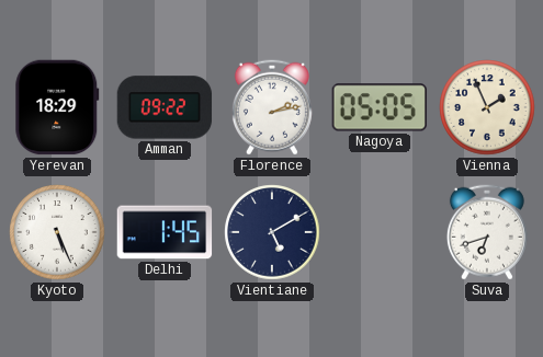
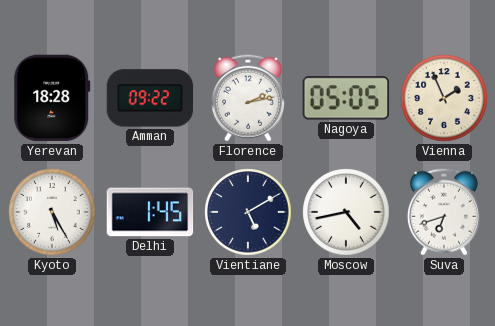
Yerevan: 18:29 -> 18:28 (52, 98)
Kyoto: 5:26 -> 5:25 (52, 212)
Moscow: none -> 4:43 (346, 212)
